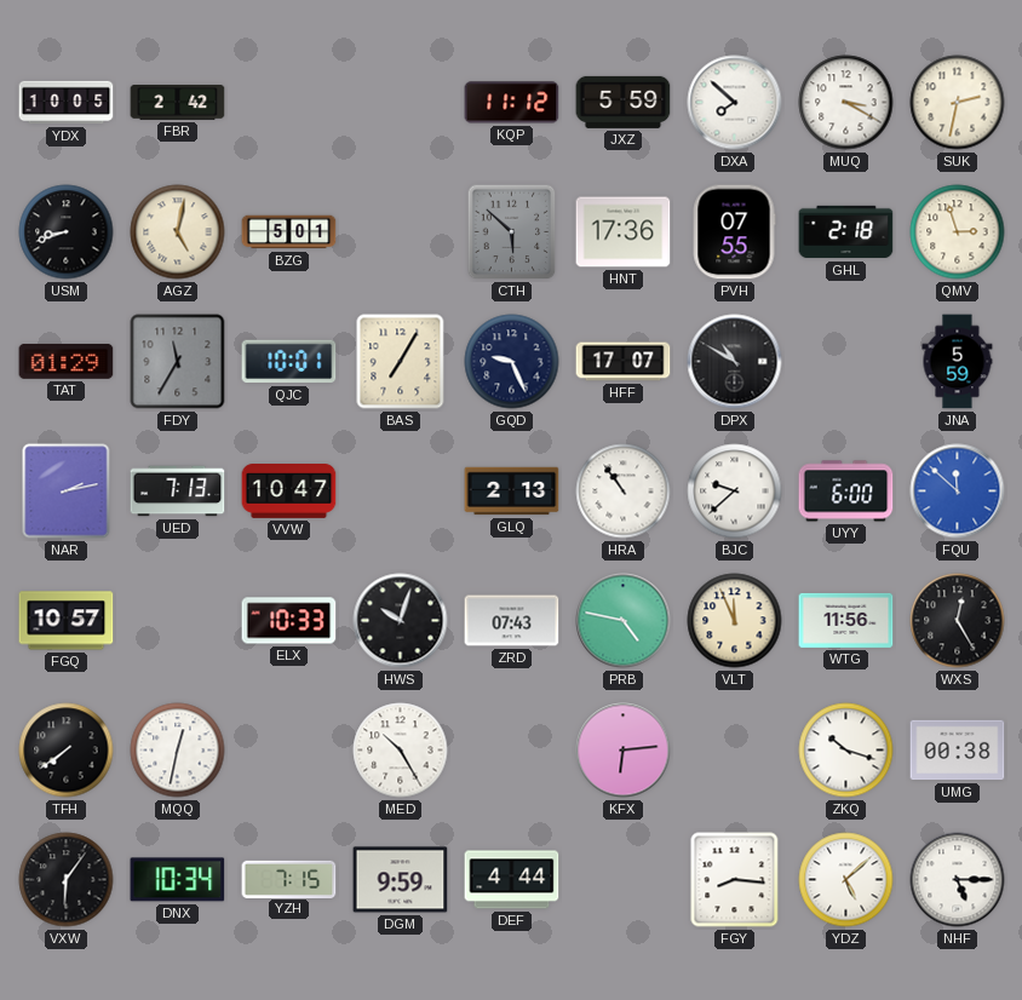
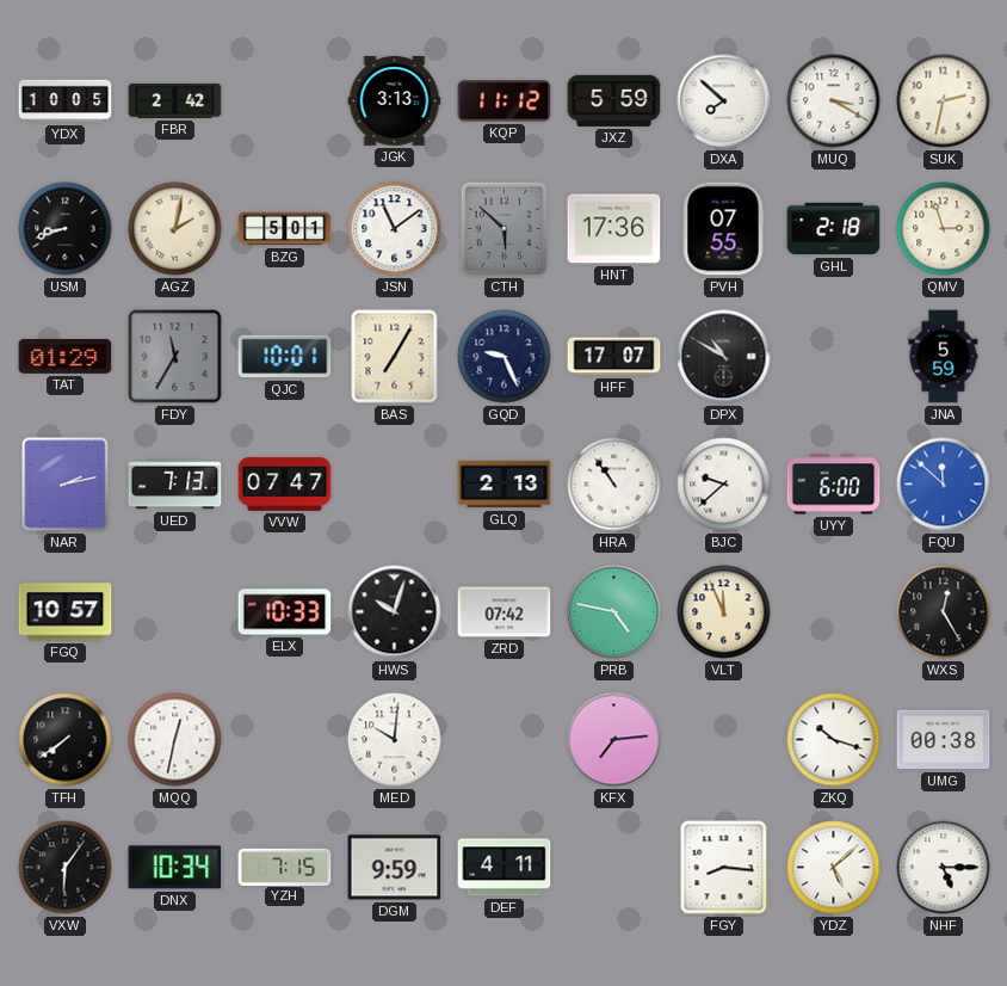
JGK: none -> 3:13 (395, 100)
AGZ: 5:02 -> 2:02 (175, 229)
JSN: none -> 11:09 (395, 229)
VVW: 10:47 -> 07:47 (285, 485)
ZRD: 07:43 -> 07:42 (505, 612)
WTG: 11:56 -> none (846, 620)
MED: 10:25 -> 10:01 (395, 740)
KFX: 6:14 -> 7:14 (614, 740)
DEF: 4:44 -> 4:11 (505, 868)
